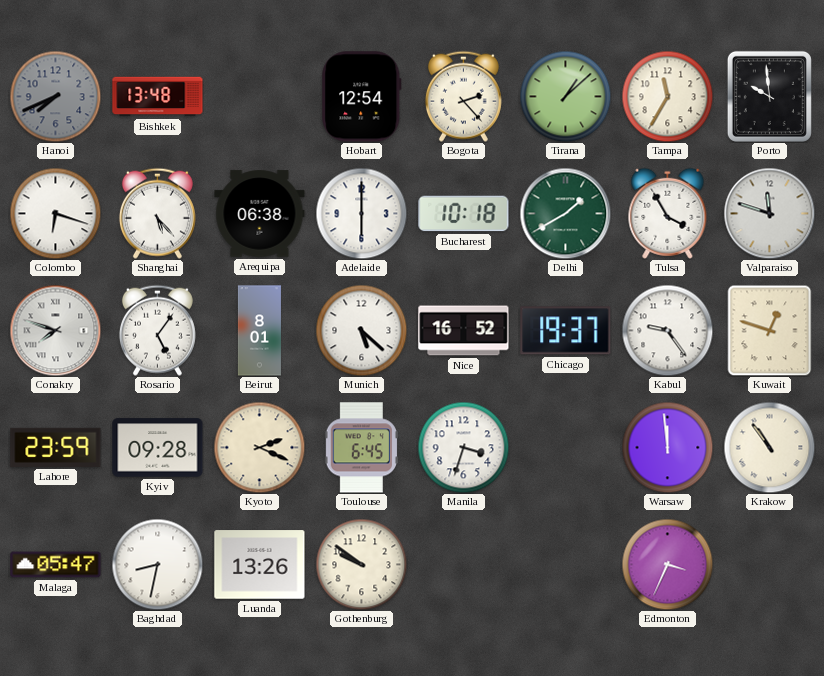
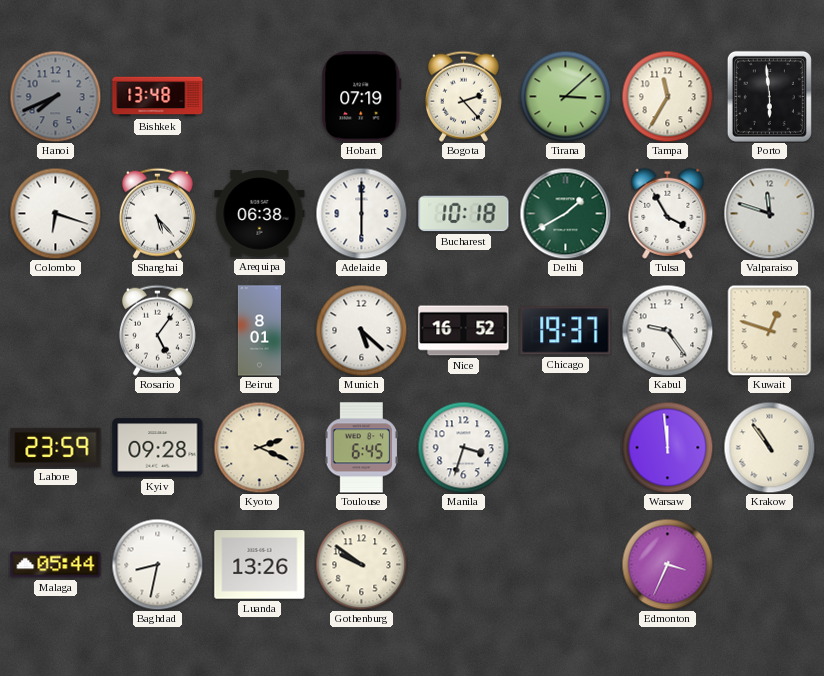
Hobart: 12:54 -> 07:19 (362, 97)
Tirana: 1:08 -> 3:08 (565, 96)
Porto: 9:59 -> 5:59 (769, 96)
Conakry: 7:48 -> none (55, 330)
Malaga: 05:47 -> 05:44 (56, 565)
